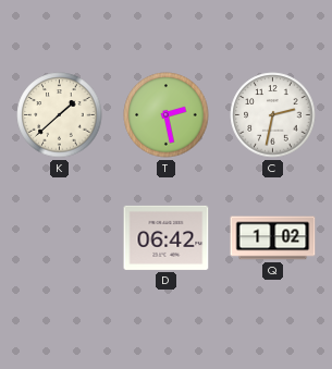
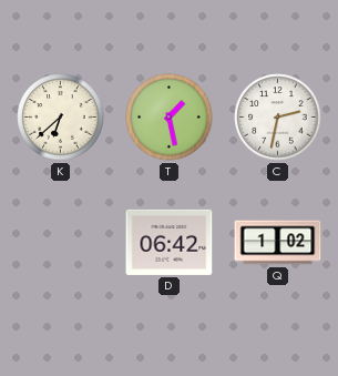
K: 1:38 -> 6:38 (61, 118)
T: 2:28 -> 1:28 (170, 118)
